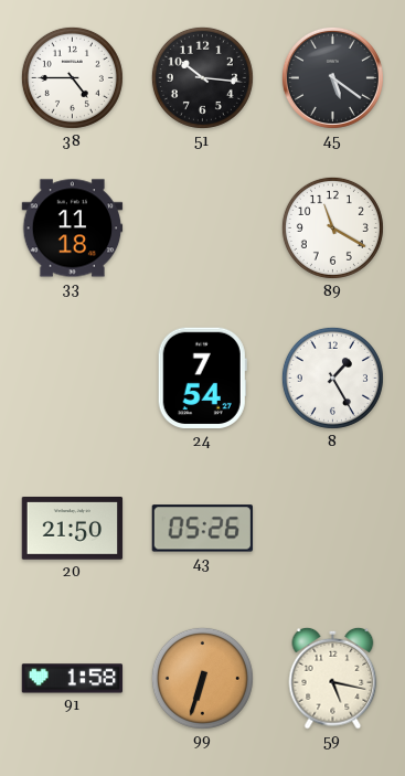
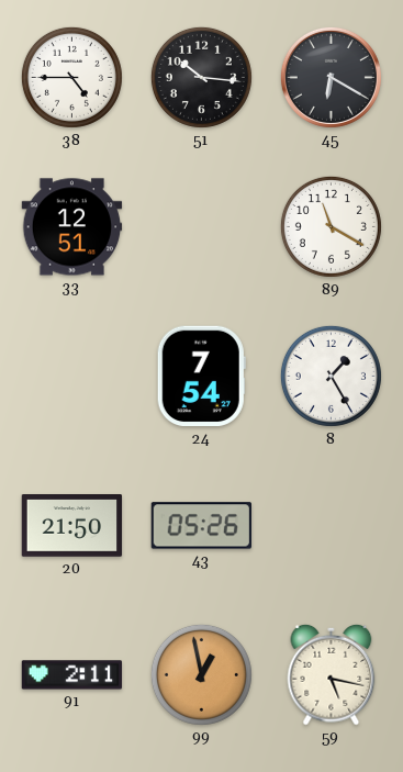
45: 5:21 -> 6:20 (331, 77)
33: 11:18 -> 12:51 (72, 227)
91: 1:58 -> 2:11 (72, 675)
99: 6:33 -> 12:58 (201, 674)
